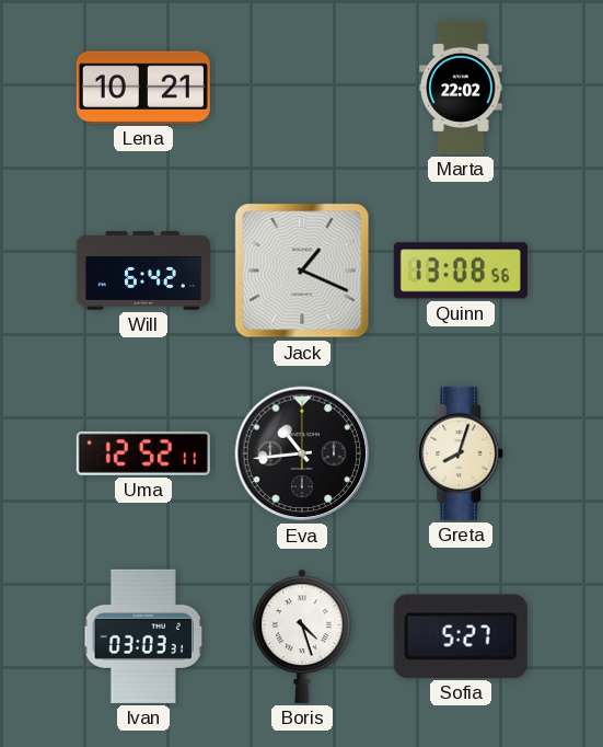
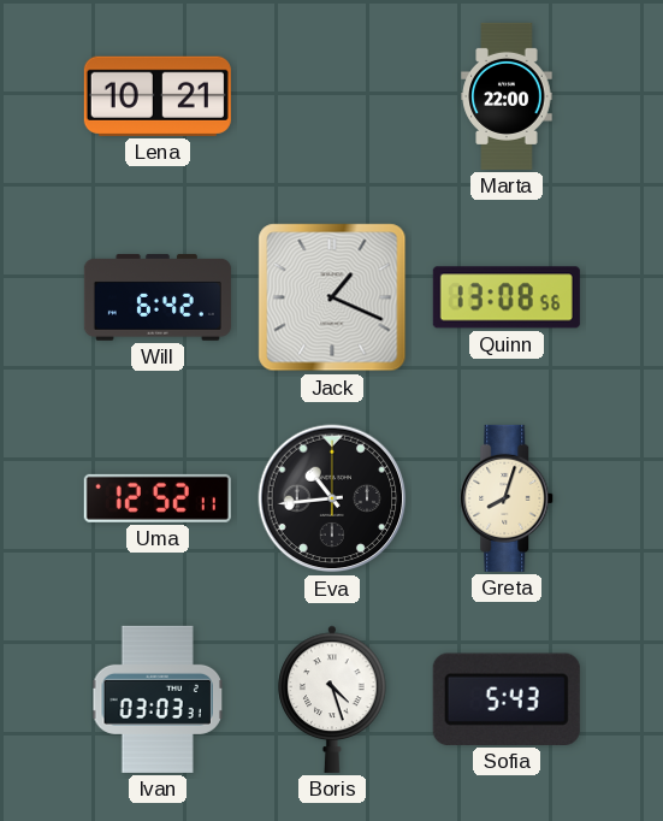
Marta: 22:02 -> 22:00 (507, 96)
Sofia: 5:27 -> 5:43 (507, 699)
